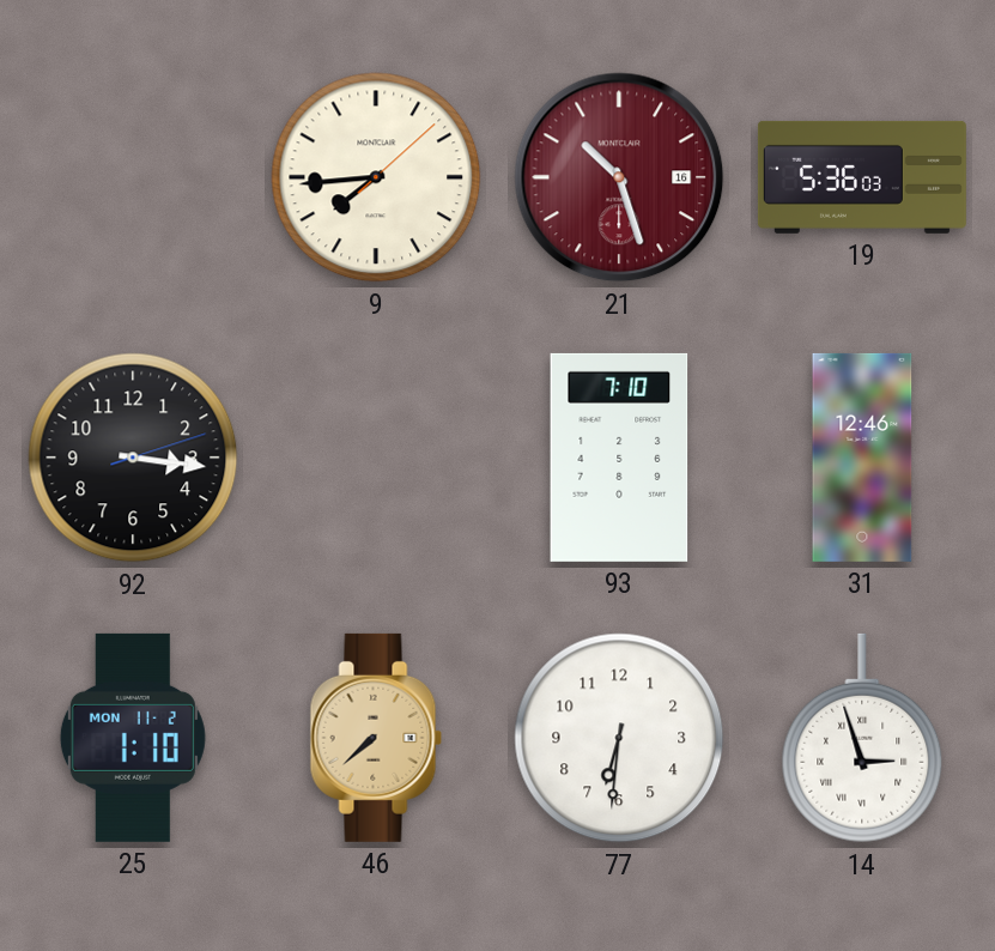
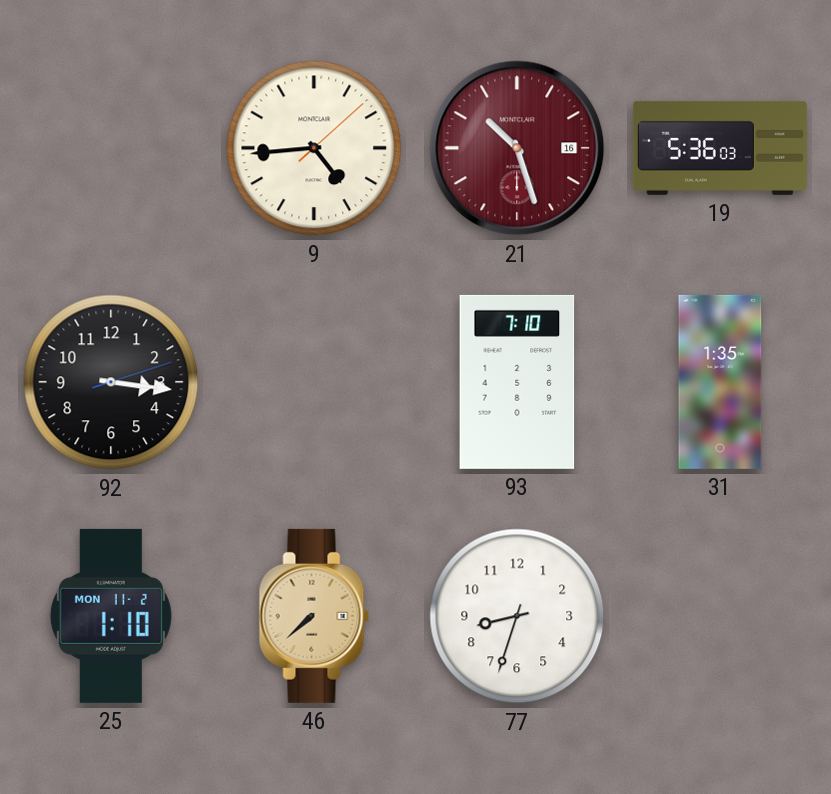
9: 7:44 -> 4:44 (314, 148)
31: 12:46 -> 1:35 (720, 382)
77: 6:31 -> 8:33 (517, 616)
14: 2:57 -> none (862, 738)
